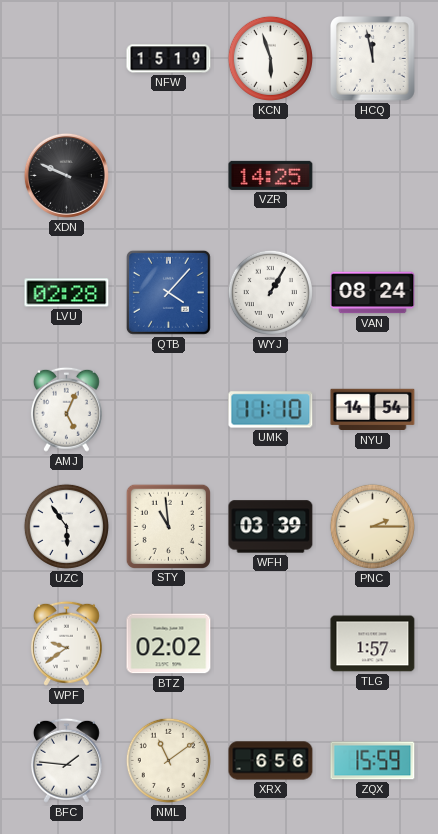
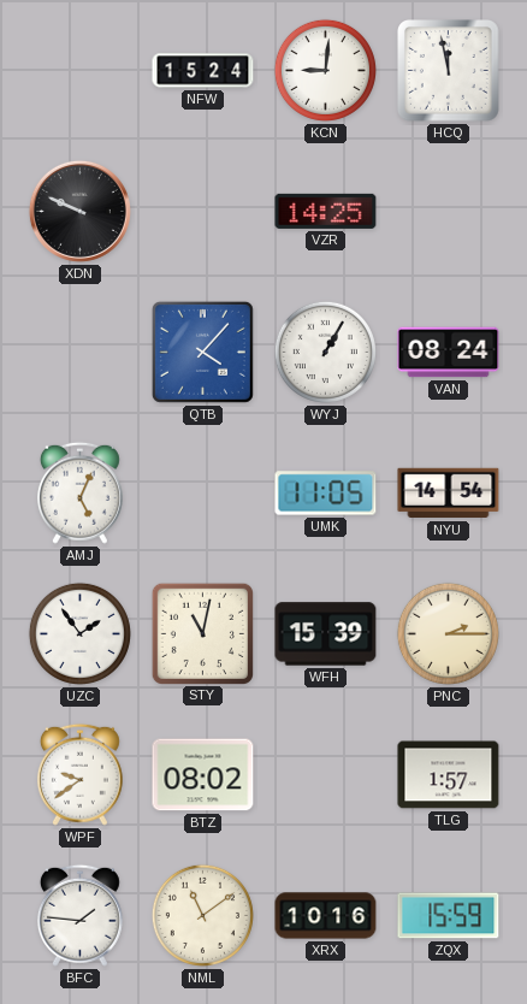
NFW: 15:19 -> 15:24 (203, 71)
KCN: 5:57 -> 9:01 (325, 70)
LVU: 02:28 -> none (67, 293)
UMK: 11:10 -> 11:05 (326, 494)
UZC: 5:54 -> 1:54 (79, 633)
STY: 10:59 -> 11:02 (202, 633)
WFH: 03:39 -> 15:39 (326, 634)
BTZ: 02:02 -> 08:02 (203, 775)
XRX: 6:56 -> 10:16 (326, 916)
